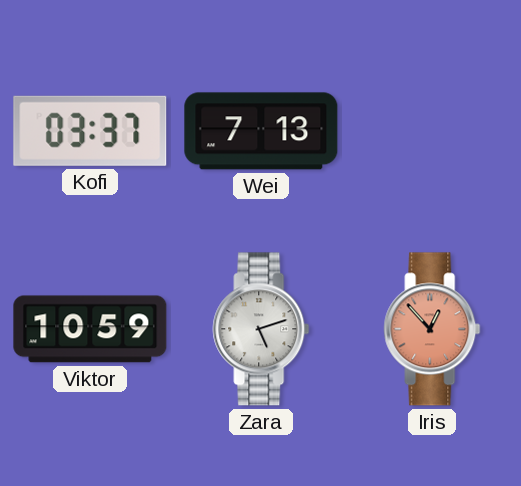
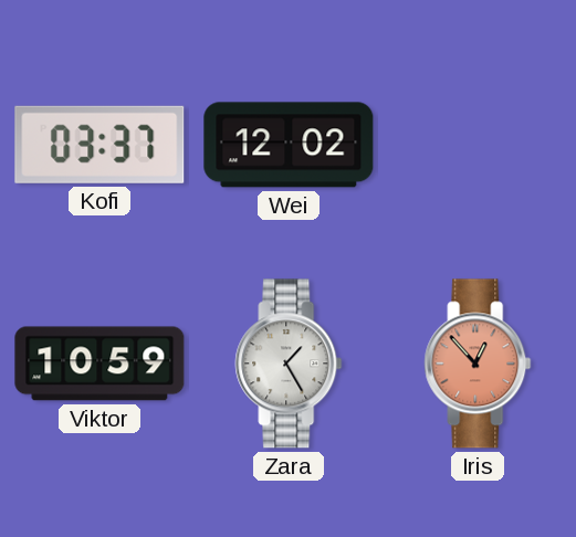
Wei: 7:13 -> 12:02 (289, 145)
Zara: 5:12 -> 1:25 (289, 364)
